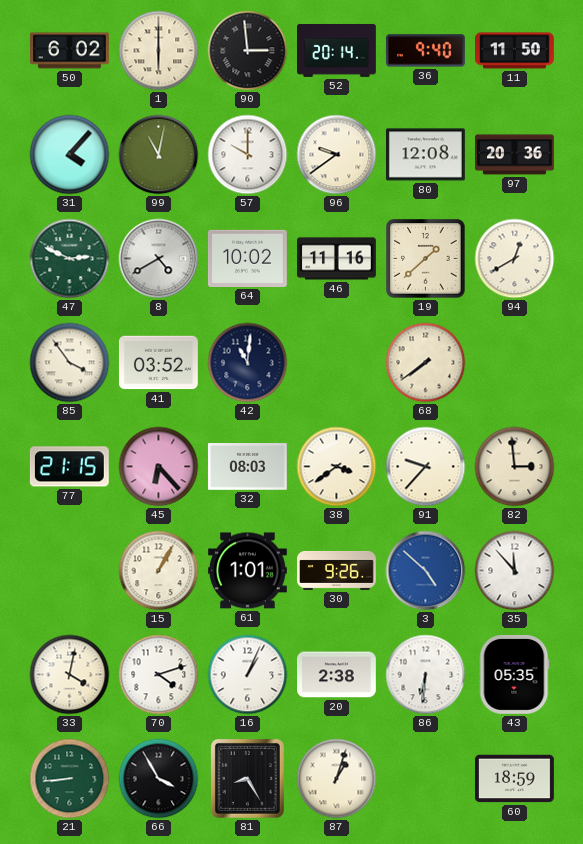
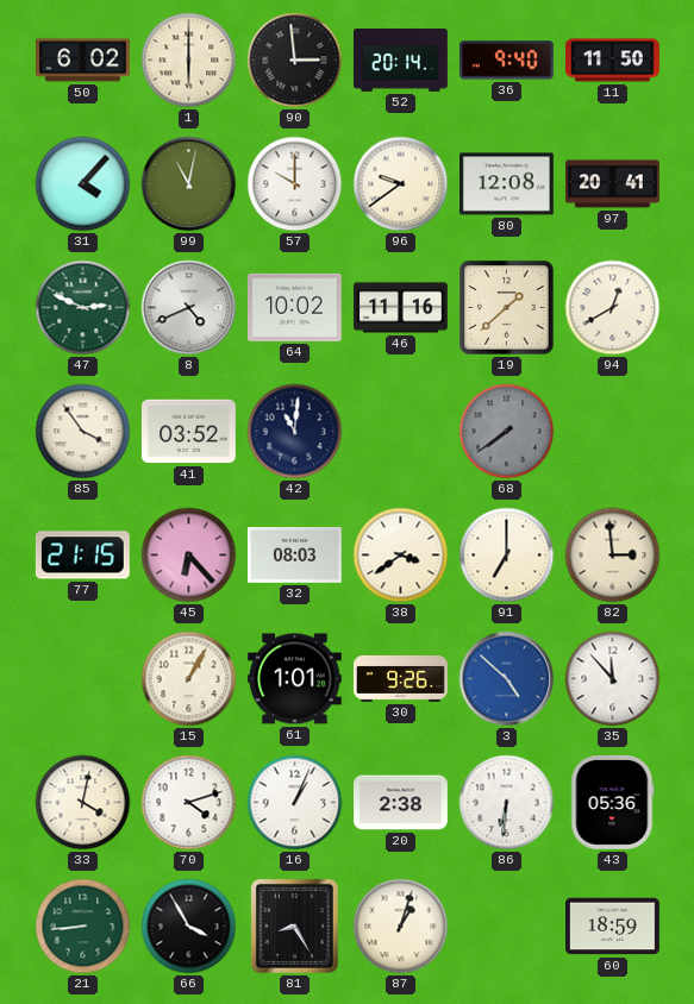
97: 20:36 -> 20:41 (613, 184)
8: 4:40 -> 4:41 (189, 308)
68 dial: cream -> grey (507, 432)
91: 9:37 -> 7:00 (507, 556)
43: 05:35 -> 05:36 (612, 802)
